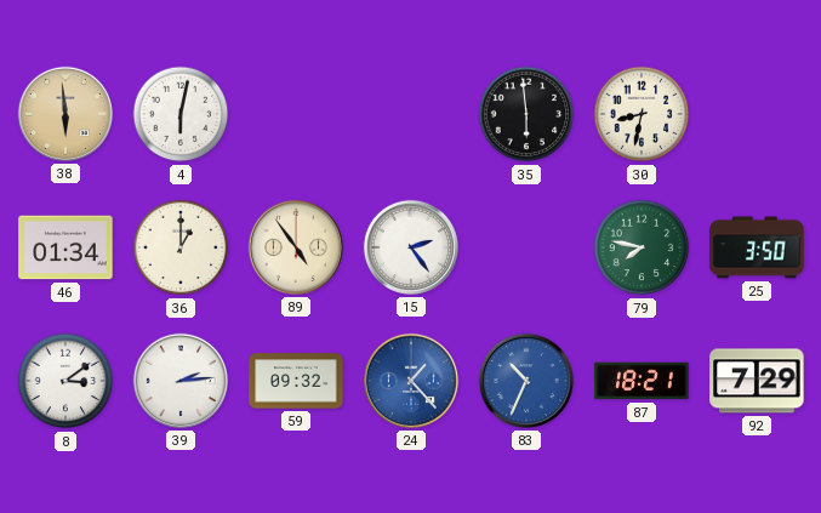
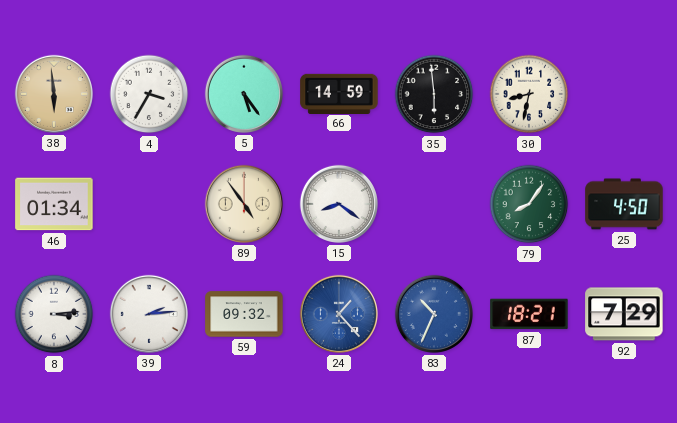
4: 6:02 -> 3:35 (149, 94)
5: none -> 5:24 (244, 94)
66: none -> 14:59 (339, 93)
36: 1:00 -> none (181, 247)
15: 2:24 -> 8:21 (339, 204)
79: 7:47 -> 8:06 (529, 204)
25: 3:50 -> 4:50 (624, 204)
8: 3:09 -> 3:14 (54, 314)
